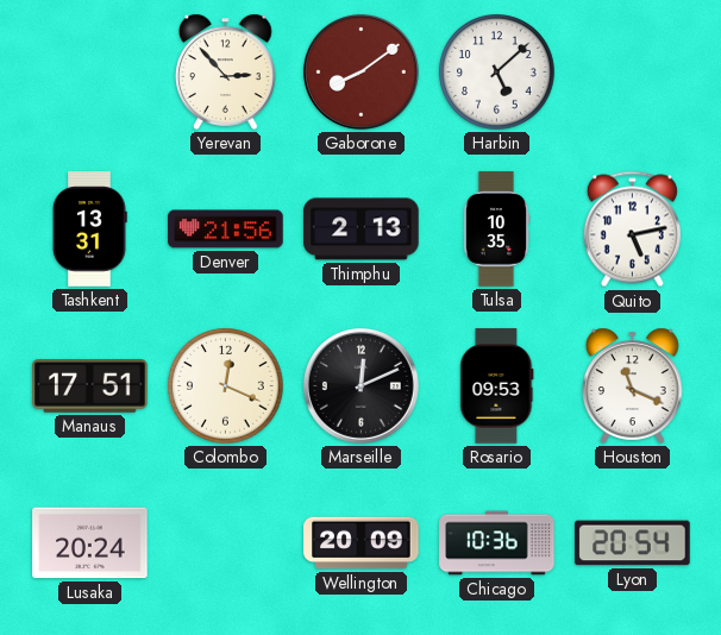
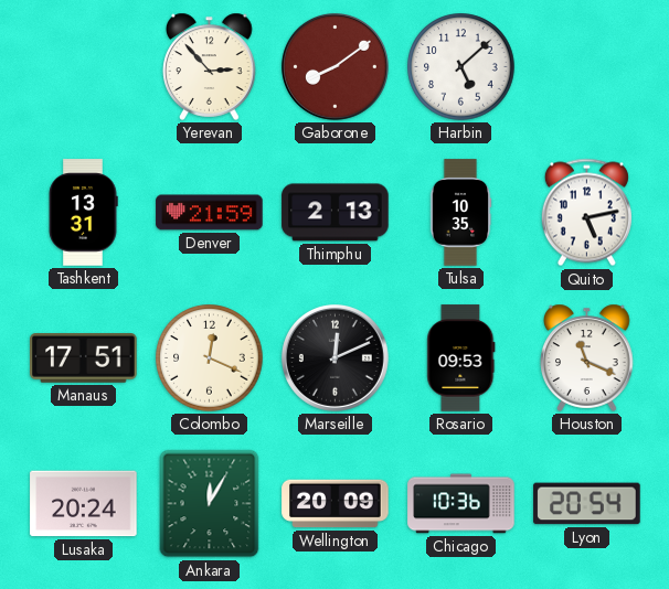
Denver: 21:56 -> 21:59 (210, 213)
Ankara: none -> 12:05 (210, 504)
